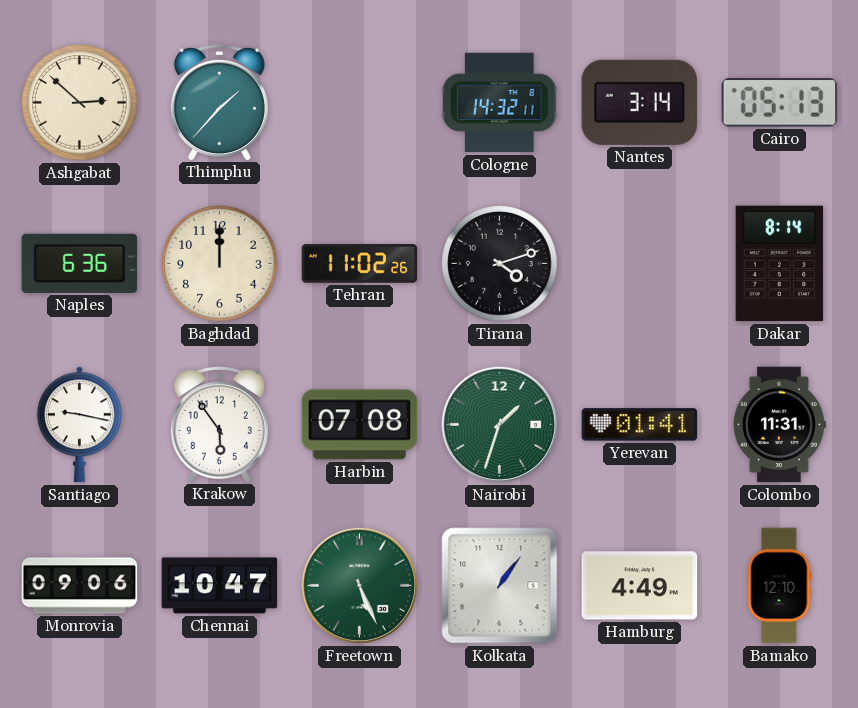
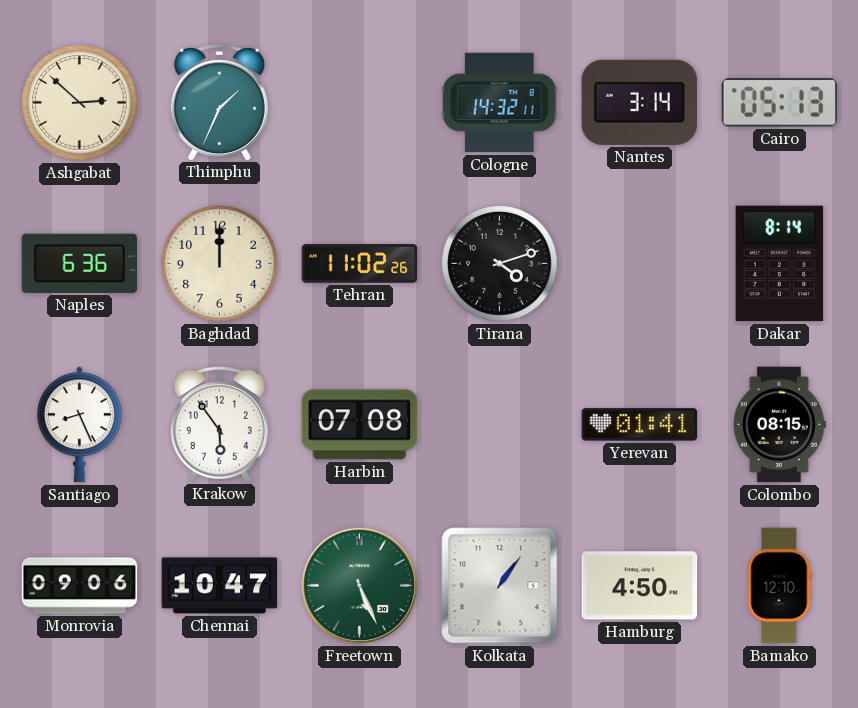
Thimphu: 1:37 -> 1:34 (219, 102)
Santiago: 9:17 -> 8:26 (79, 425)
Nairobi: 1:33 -> none (499, 424)
Colombo: 11:31 -> 08:15 (779, 425)
Hamburg: 4:49 -> 4:50 (640, 586)
